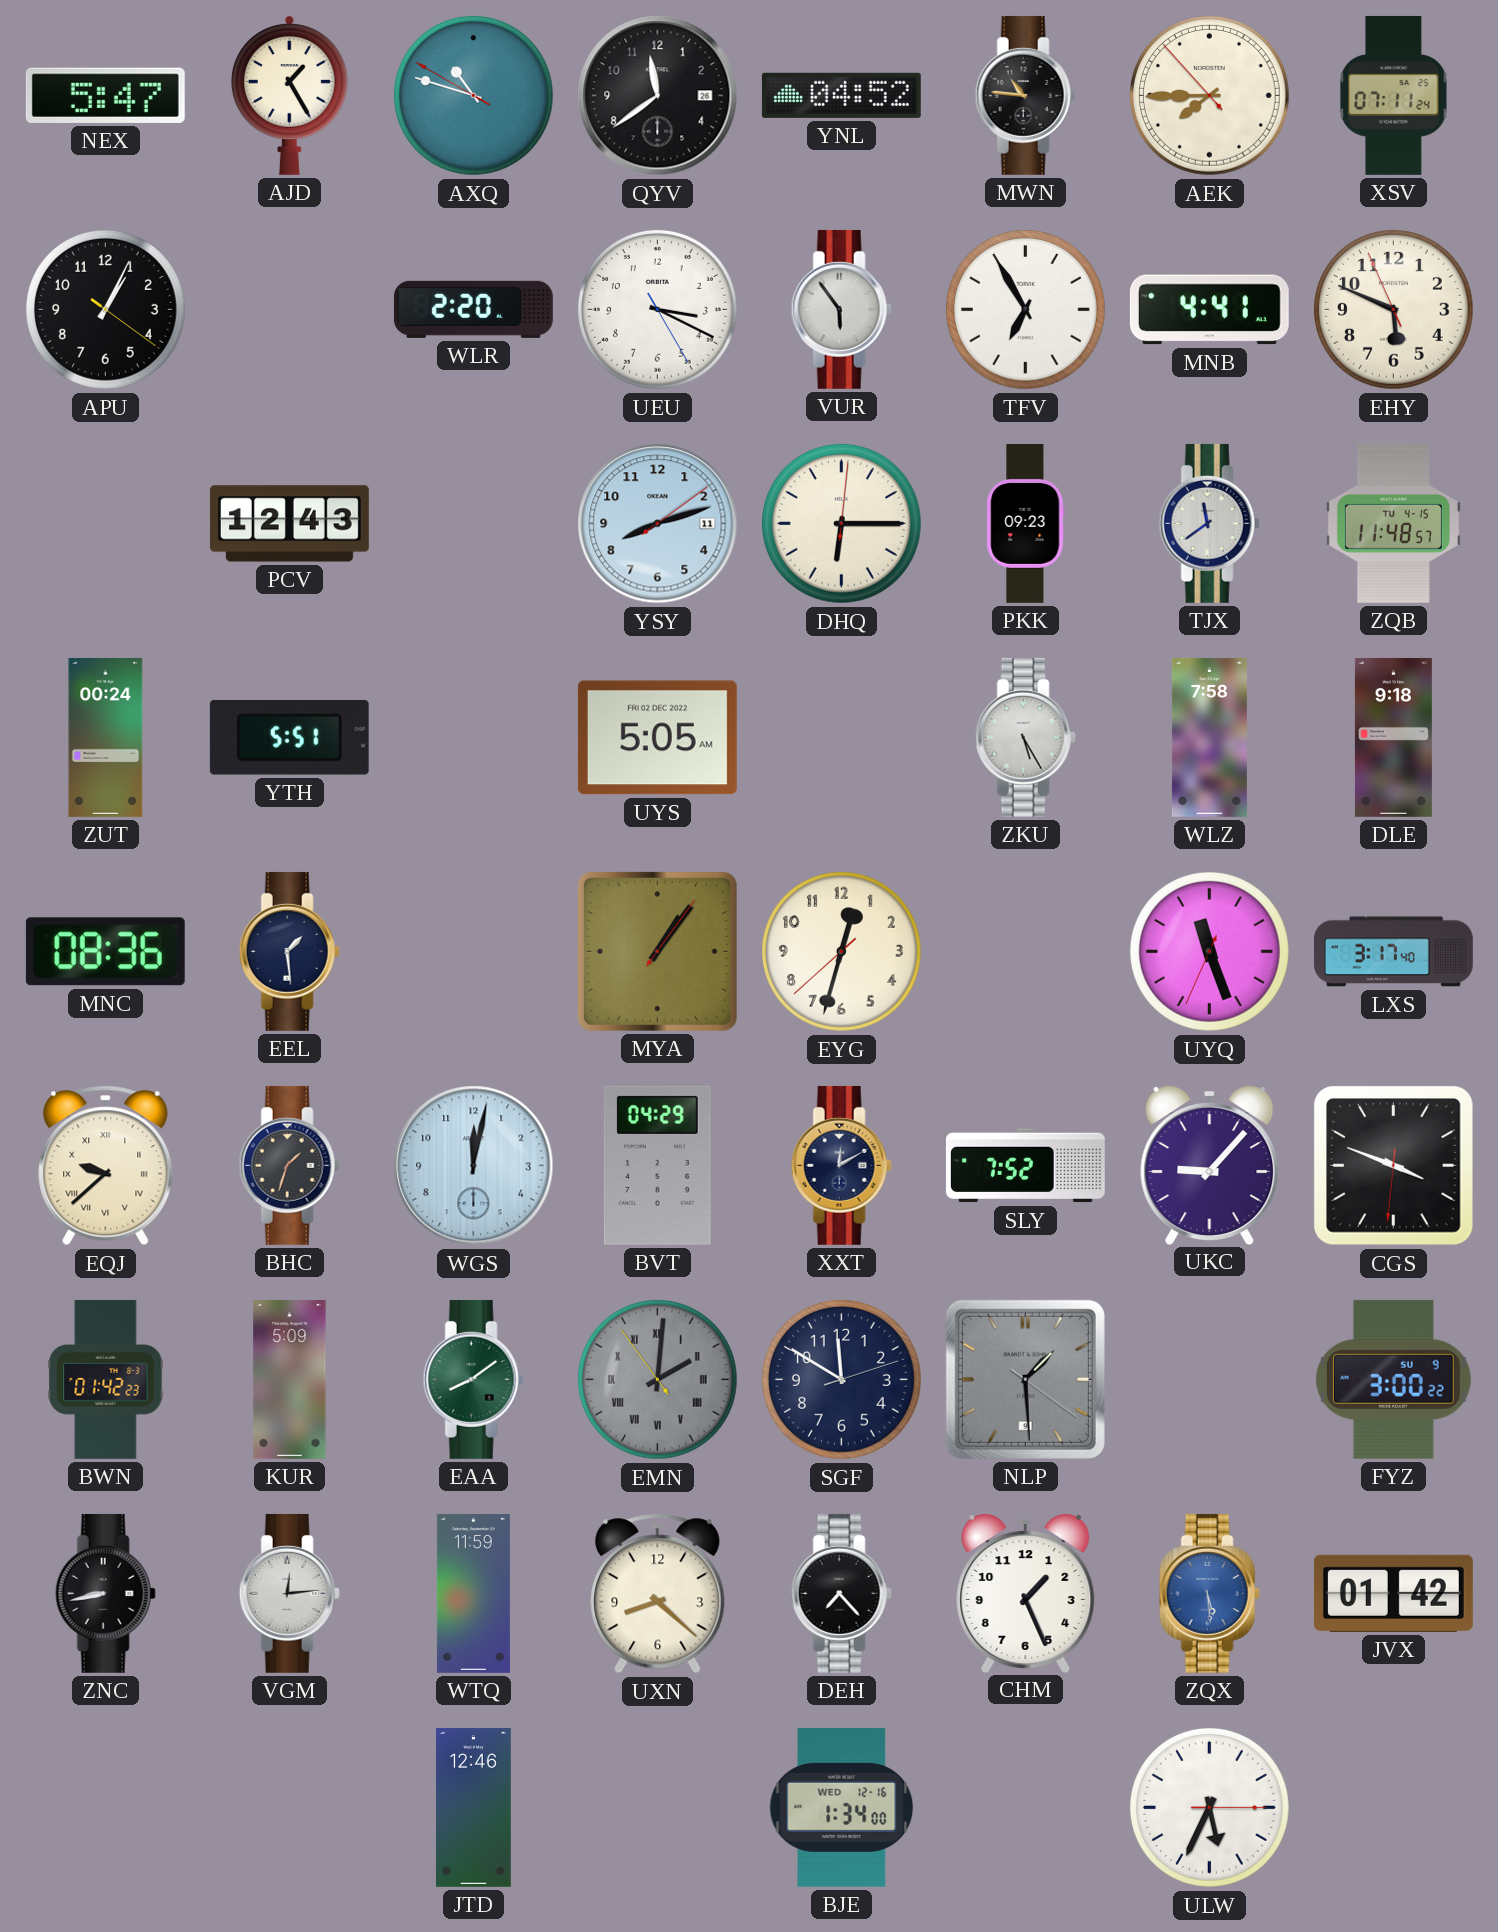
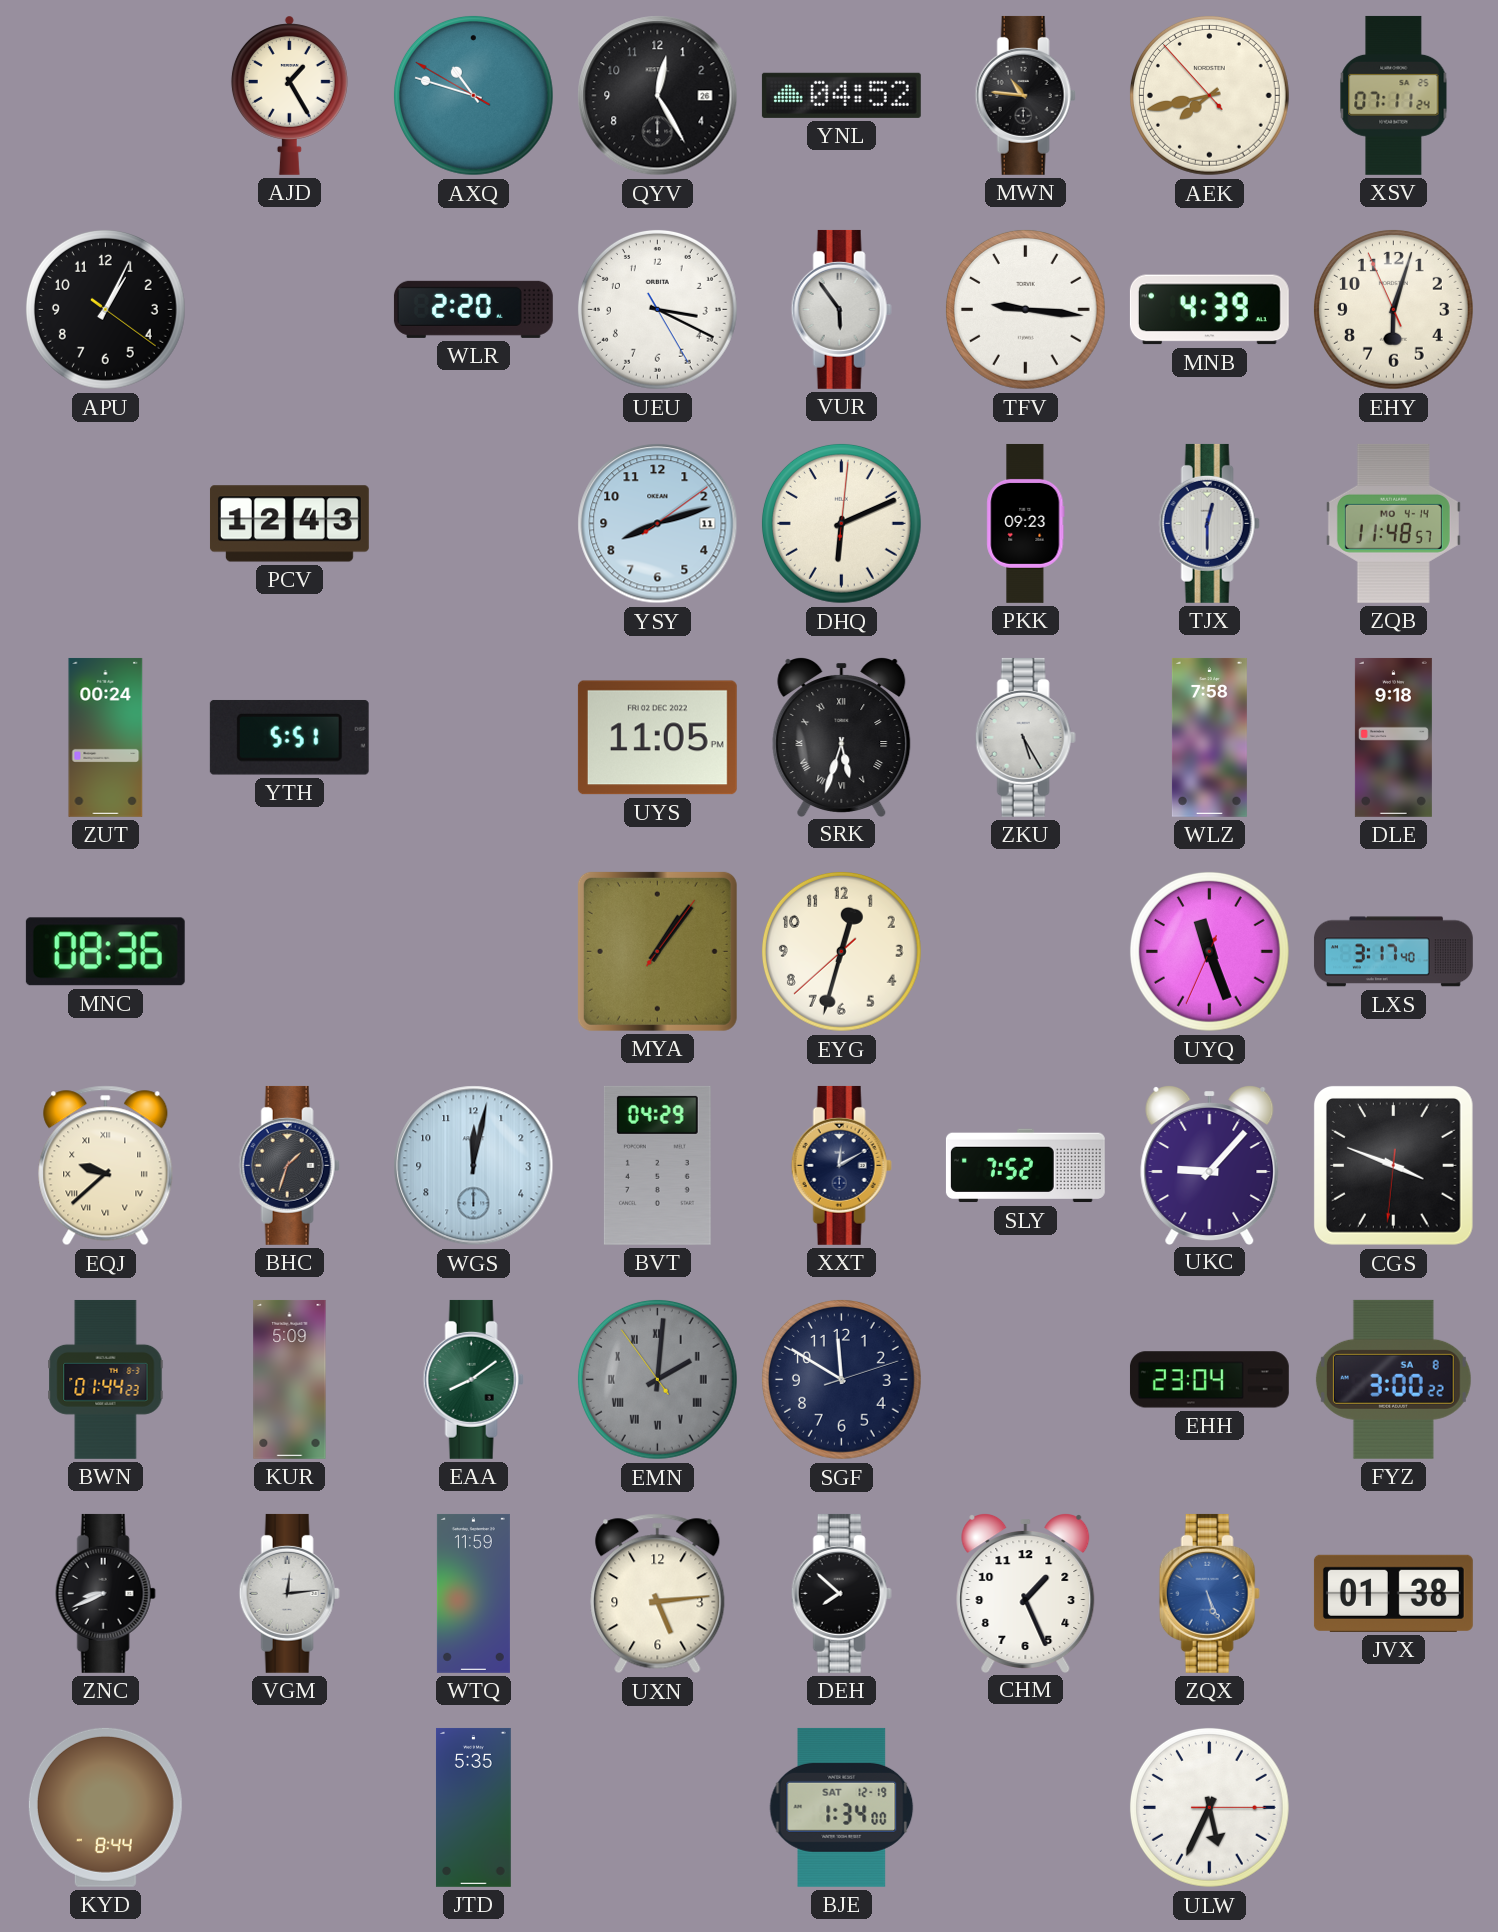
NEX: 5:47 -> none (105, 95)
QYV: 11:39 -> 12:25 (658, 96)
AEK: 7:44 -> 7:42 (1209, 95)
TFV: 6:55 -> 9:16 (1025, 309)
MNB: 4:41 -> 4:39 (1209, 310)
EHY: 5:48 -> 6:02 (1393, 309)
DHQ: 6:15 -> 6:11 (841, 523)
TJX: 11:39 -> 12:30 (1209, 523)
ZQB date: TU 4-15 -> MO 4-14 (1393, 523)
UYS: 5:05 -> 11:05 (657, 738)
SRK: none -> 5:33 (842, 737)
EEL: 1:29 -> none (289, 951)
BWN: 01:42 -> 01:44 (106, 1379)
NLP: 1:29 -> none (1025, 1379)
EHH: none -> 23:04 (1209, 1380)
FYZ date: SU 9 -> SA 8 (1393, 1379)
ZNC: 8:43 -> 8:41 (105, 1593)
UXN: 8:22 -> 5:14 (658, 1594)
DEH: 7:23 -> 7:52 (841, 1593)
ZQX: 5:29 -> 5:26 (1209, 1593)
JVX: 01:42 -> 01:38 (1393, 1593)
KYD: none -> 8:44 (105, 1807)
JTD: 12:46 -> 5:35 (473, 1807)
BJE date: WED 12-16 -> SAT 12-19 (842, 1807)
